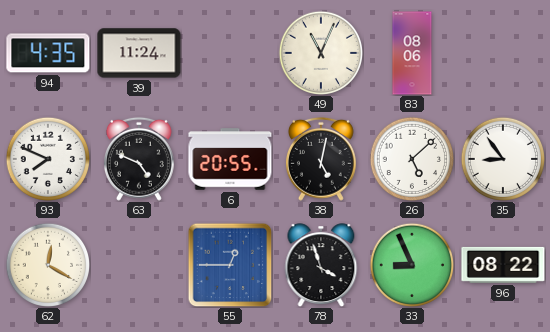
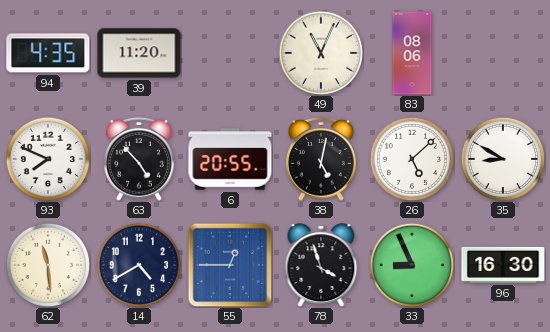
39: 11:24 -> 11:20 (139, 53)
63: 4:49 -> 4:53 (139, 159)
35: 8:54 -> 8:50 (502, 158)
62: 12:20 -> 11:29 (47, 264)
14: none -> 4:40 (138, 264)
96: 08:22 -> 16:30 (503, 265)
